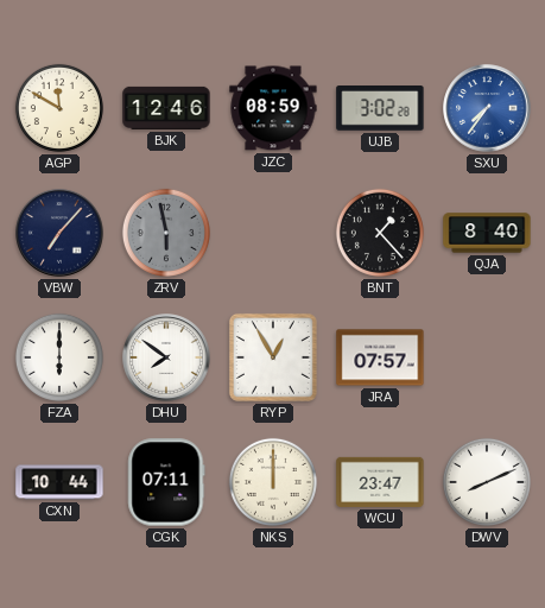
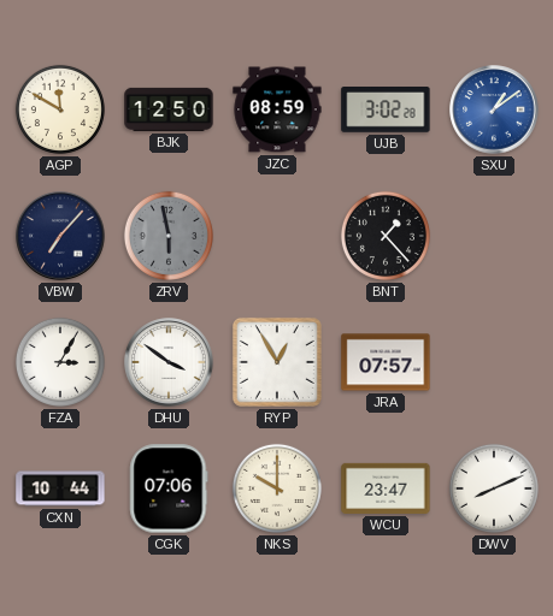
BJK: 12:46 -> 12:50 (169, 109)
SXU: 7:36 -> 1:09 (494, 109)
QJA: 8:40 -> none (487, 233)
FZA: 6:00 -> 3:05 (60, 362)
DHU: 7:51 -> 3:51 (169, 362)
CGK: 07:11 -> 07:06 (169, 488)
NKS: 12:00 -> 10:00 (277, 488)
